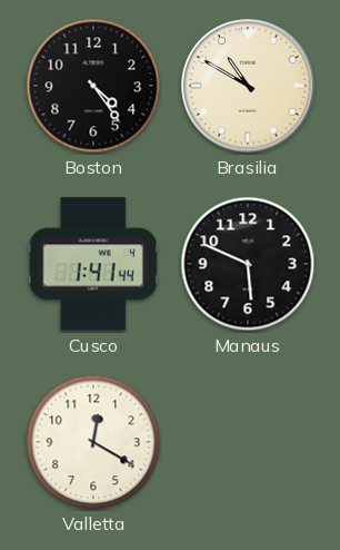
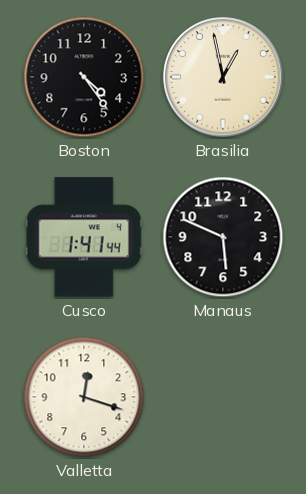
Brasilia: 10:50 -> 12:58 (223, 77)
Valletta: 12:20 -> 12:18 (84, 397)
